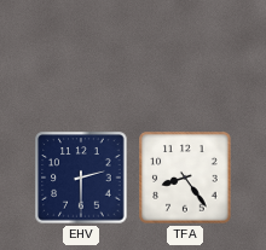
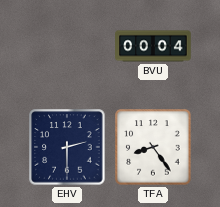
BVU: none -> 00:04 (153, 46)
